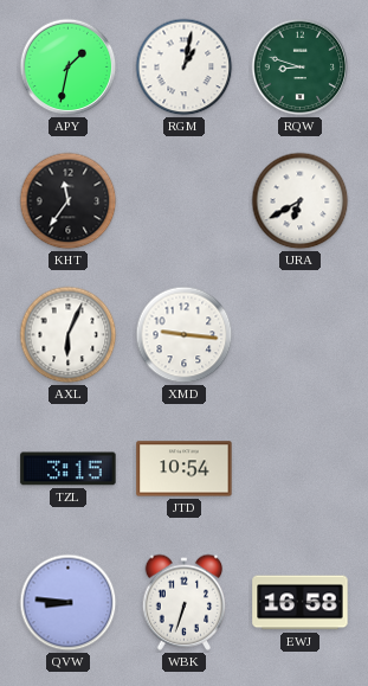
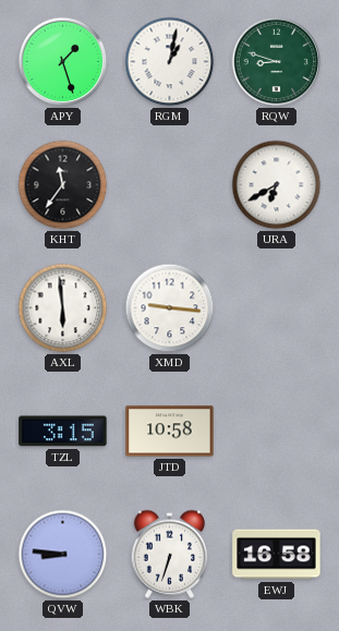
APY: 1:32 -> 1:27 (63, 62)
AXL: 6:04 -> 5:59 (63, 308)
JTD: 10:54 -> 10:58 (170, 432)
